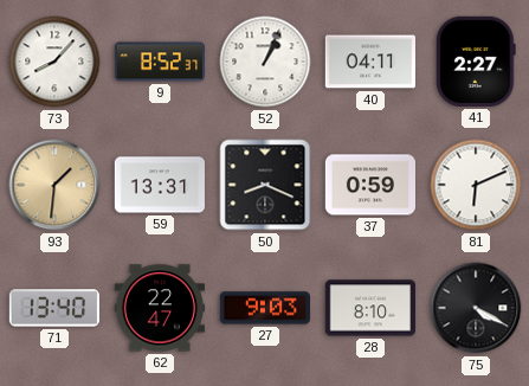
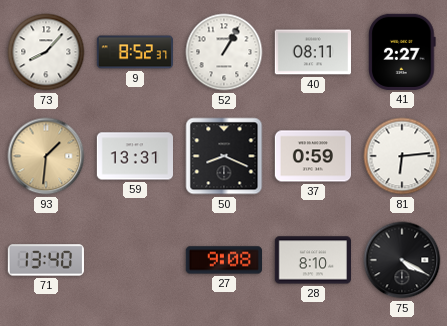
52: 1:04 -> 1:05 (224, 52)
40: 04:11 -> 08:11 (312, 52)
81: 6:11 -> 6:14 (402, 156)
62: 22:47 -> none (159, 308)
27: 9:03 -> 9:08 (223, 260)
